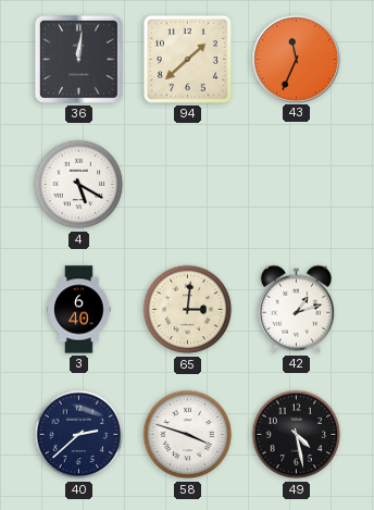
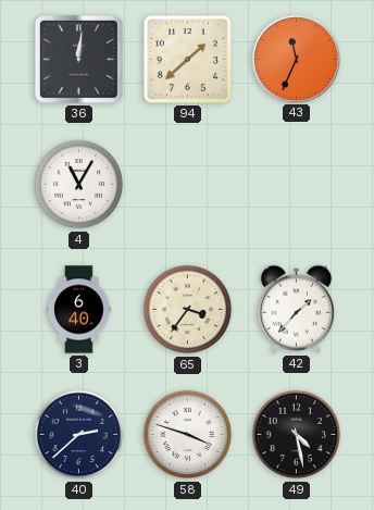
4: 5:20 -> 11:05 (79, 185)
65: 3:01 -> 3:36 (188, 310)
42: 1:12 -> 1:37 (296, 309)
